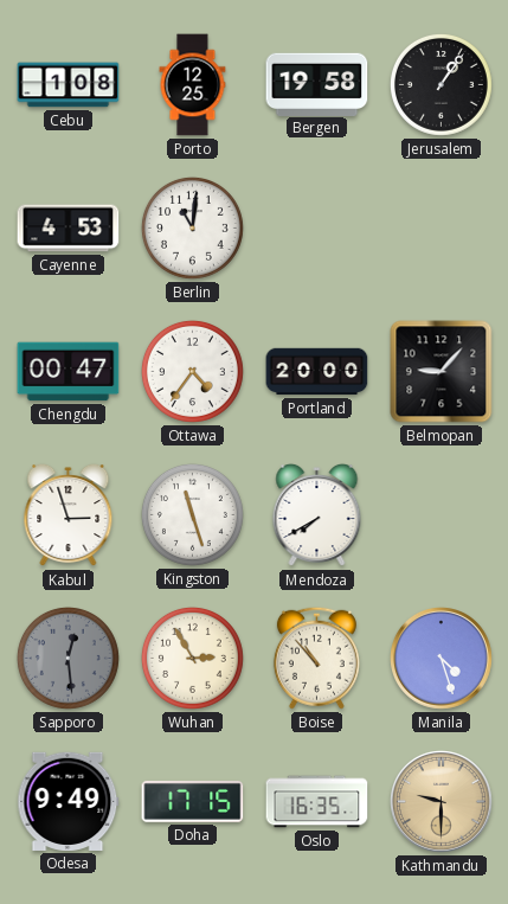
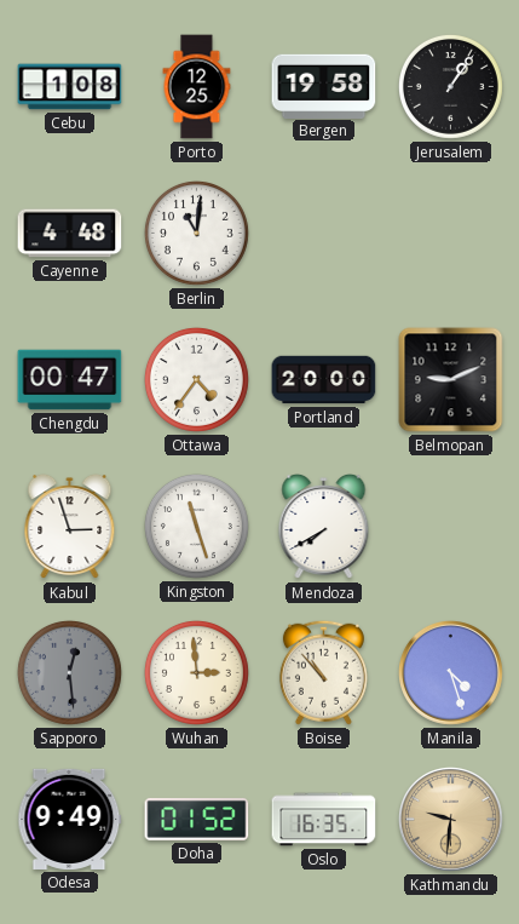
Cayenne: 4:53 -> 4:48 (70, 234)
Belmopan: 9:07 -> 9:11 (451, 380)
Wuhan: 2:55 -> 2:59 (196, 672)
Doha: 17:15 -> 01:52 (197, 819)
Kathmandu: 9:30 -> 9:31 (451, 820)
